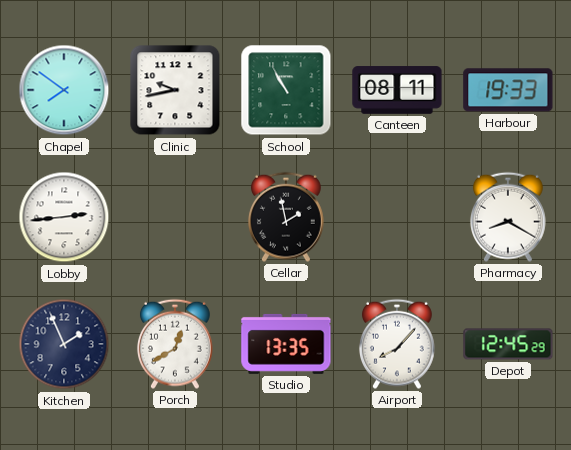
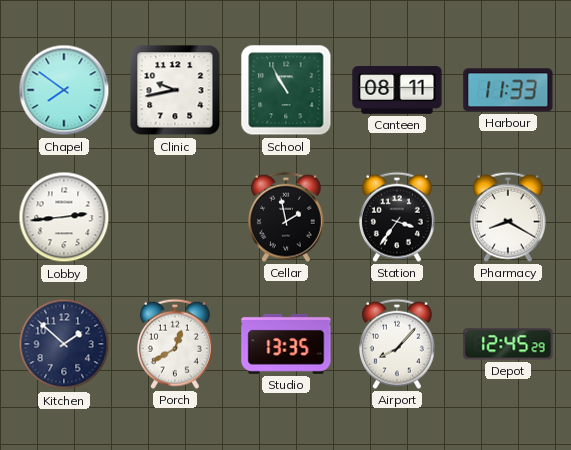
Harbour: 19:33 -> 11:33 (508, 90)
Station: none -> 3:36 (397, 217)
Kitchen: 1:56 -> 1:52 (64, 344)
